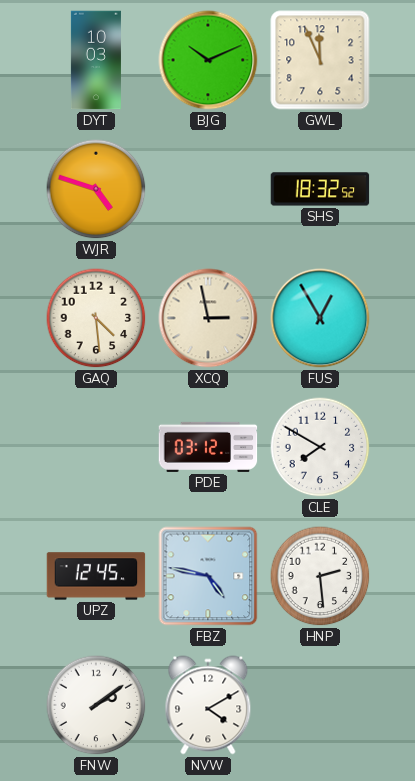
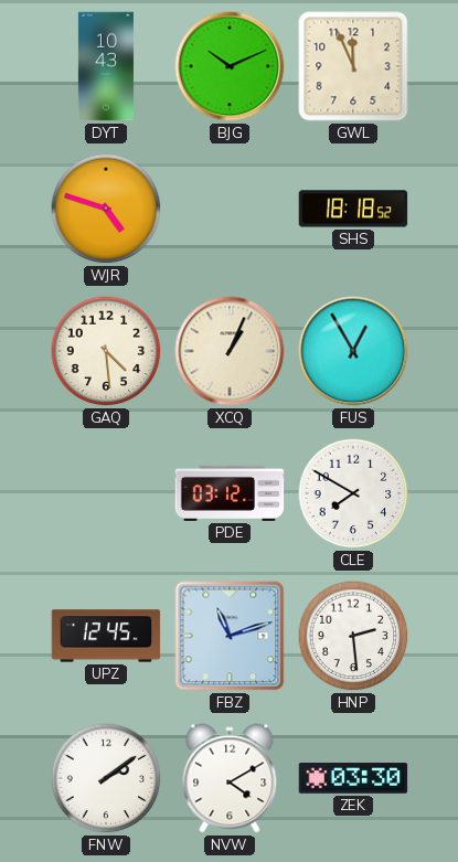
DYT: 10:03 -> 10:43 (106, 66)
SHS: 18:32 -> 18:18 (353, 209)
XCQ: 2:58 -> 1:04 (230, 351)
FBZ: 4:47 -> 11:12 (230, 636)
ZEK: none -> 03:30 (353, 778)
